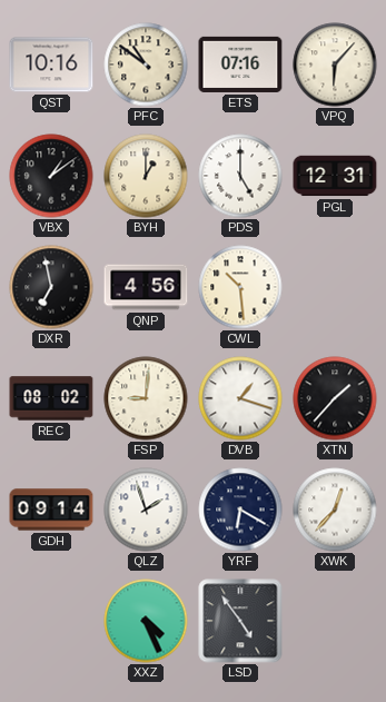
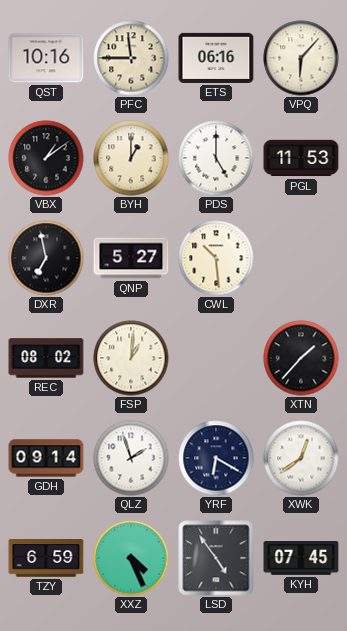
PFC: 10:51 -> 11:45 (131, 58)
ETS: 07:16 -> 06:16 (216, 58)
PGL: 12:31 -> 11:53 (301, 158)
QNP: 4:56 -> 5:27 (131, 258)
FSP: 9:01 -> 1:01 (131, 358)
DVB: 1:18 -> none (240, 398)
XWK: 12:37 -> 12:39 (301, 458)
TZY: none -> 6:59 (46, 558)
KYH: none -> 07:45 (301, 558)
